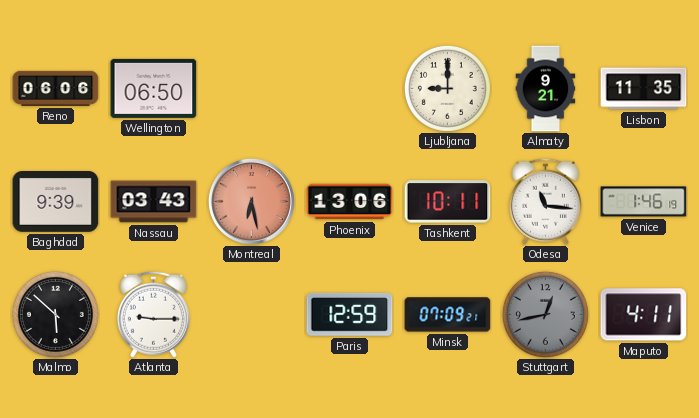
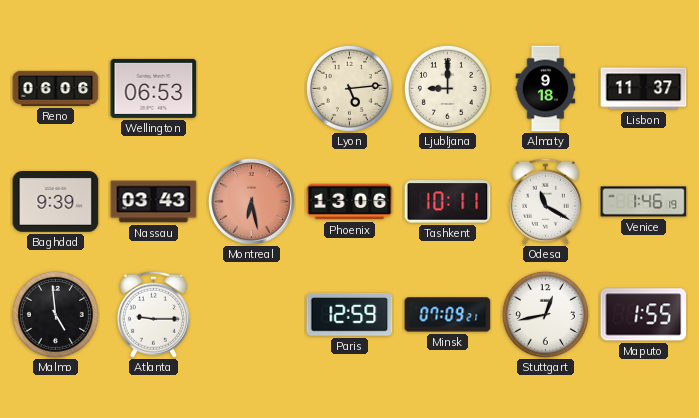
Wellington: 06:50 -> 06:53 (154, 88)
Lyon: none -> 5:14 (349, 88)
Almaty: 9:21 -> 9:18 (546, 89)
Lisbon: 11:35 -> 11:37 (644, 89)
Odesa: 11:16 -> 11:20 (545, 201)
Malmo: 5:52 -> 4:59 (55, 314)
Stuttgart dial: grey -> white (545, 314)
Maputo: 4:11 -> 1:55 (644, 315)
